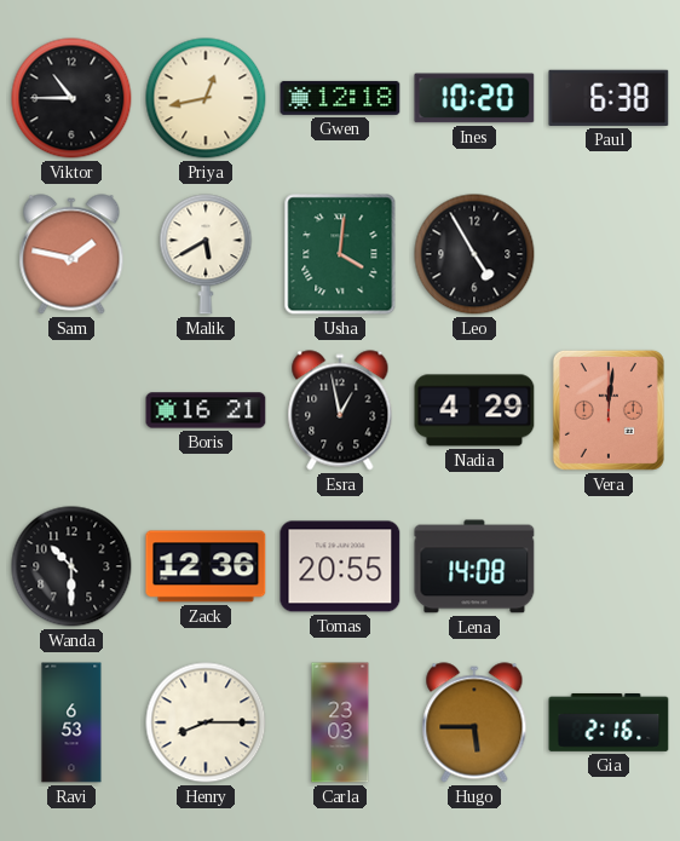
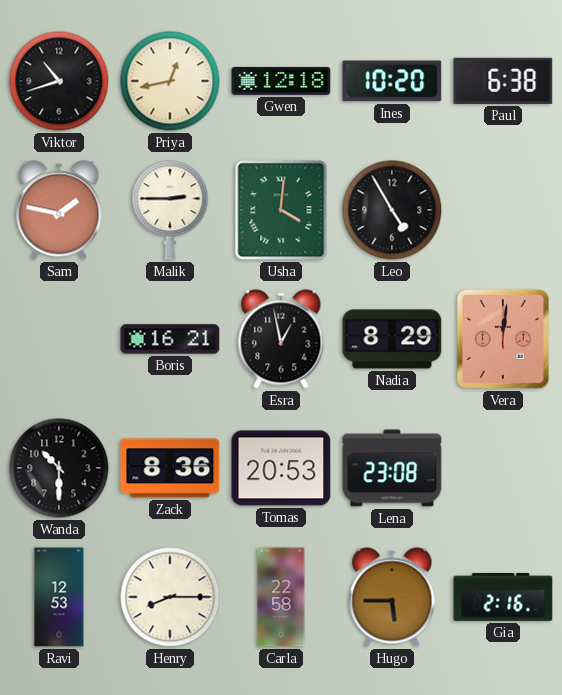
Viktor: 10:45 -> 10:42 (59, 81)
Malik: 5:40 -> 2:45 (170, 210)
Nadia: 4:29 -> 8:29 (392, 339)
Zack: 12:36 -> 8:36 (170, 468)
Tomas: 20:55 -> 20:53 (281, 468)
Lena: 14:08 -> 23:08 (392, 468)
Ravi: 6:53 -> 12:53 (59, 597)
Carla: 23:03 -> 22:58 (281, 597)
